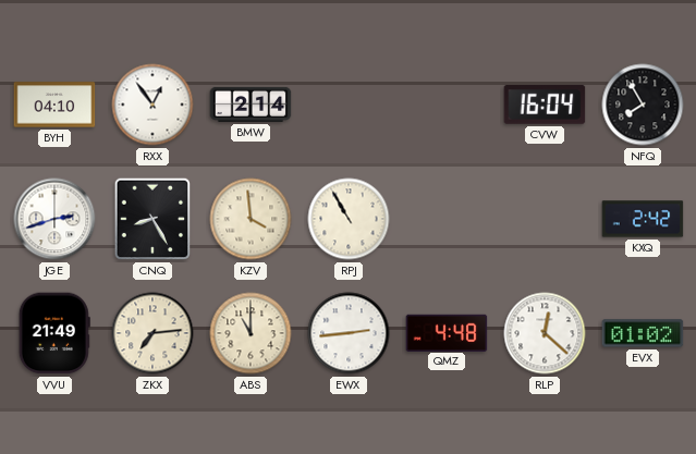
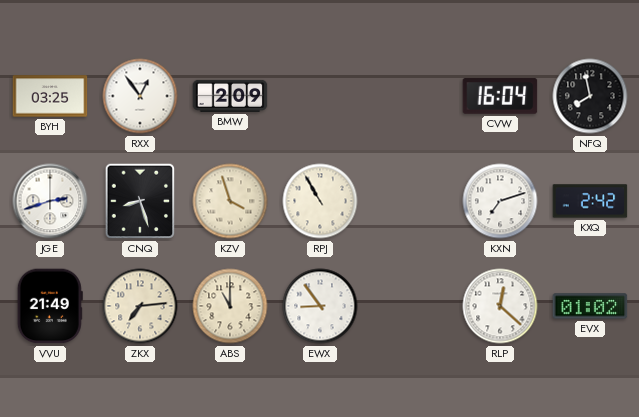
BYH: 04:10 -> 03:25 (50, 96)
BMW: 2:14 -> 2:09 (230, 96)
NFQ: 7:55 -> 7:58 (590, 96)
CNQ: 8:25 -> 8:27 (140, 201)
KZV: 3:59 -> 3:57 (230, 201)
KXN: none -> 7:12 (500, 201)
EWX: 2:44 -> 8:54 (320, 306)
QMZ: 4:48 -> none (447, 332)
